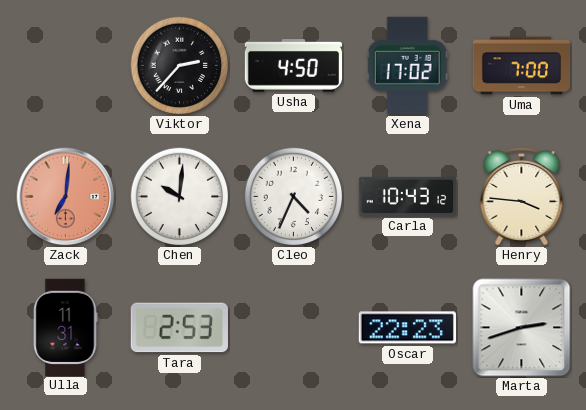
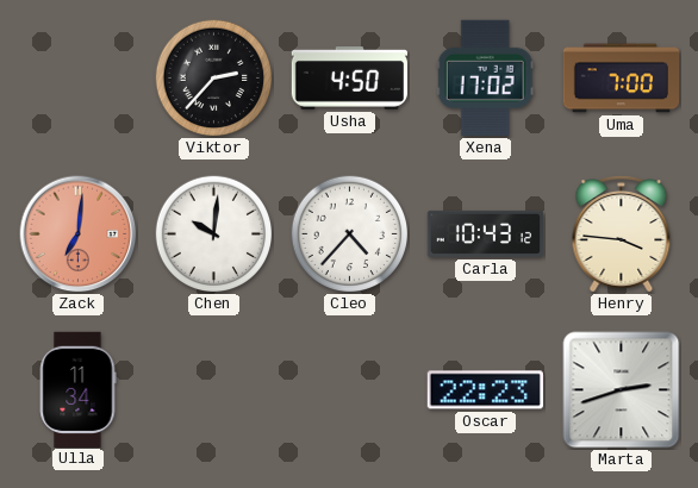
Cleo: 4:34 -> 4:37 (350, 234)
Ulla: 11:31 -> 11:34 (77, 389)
Tara: 2:53 -> none (179, 328)
